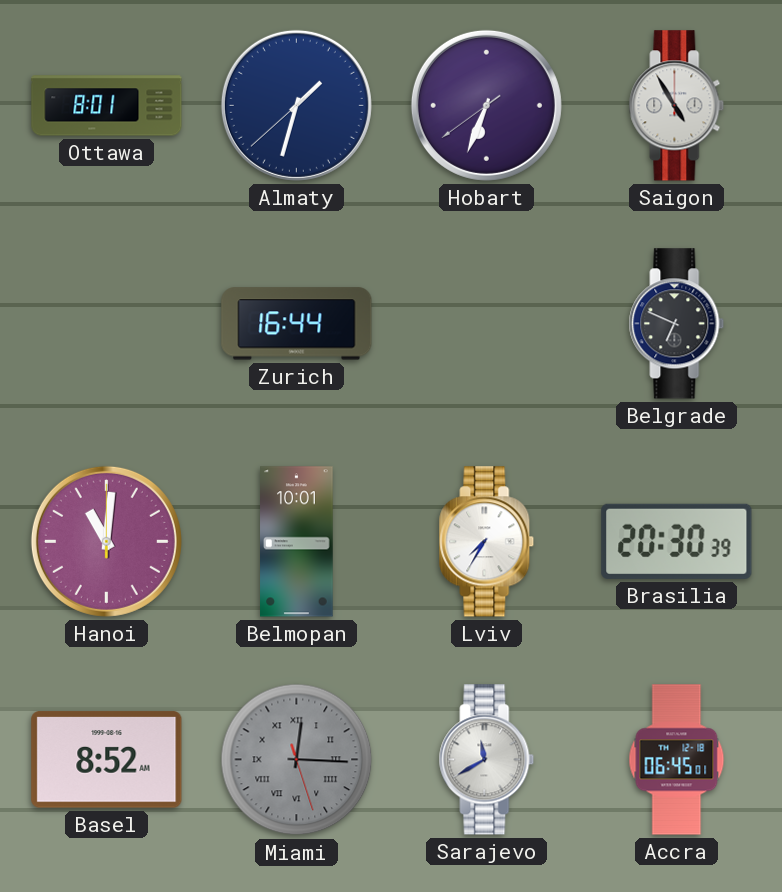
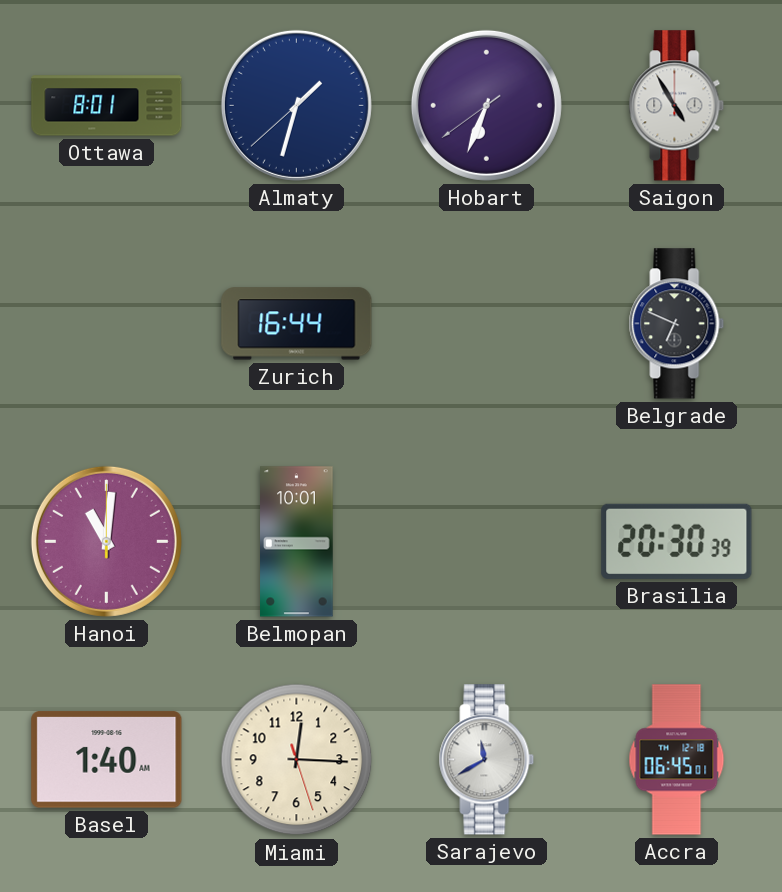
Lviv: 7:35 -> none (487, 542)
Basel: 8:52 -> 1:40 (107, 760)
Miami dial: grey -> cream (297, 760)
Miami numerals: Roman -> Arabic (297, 760)
